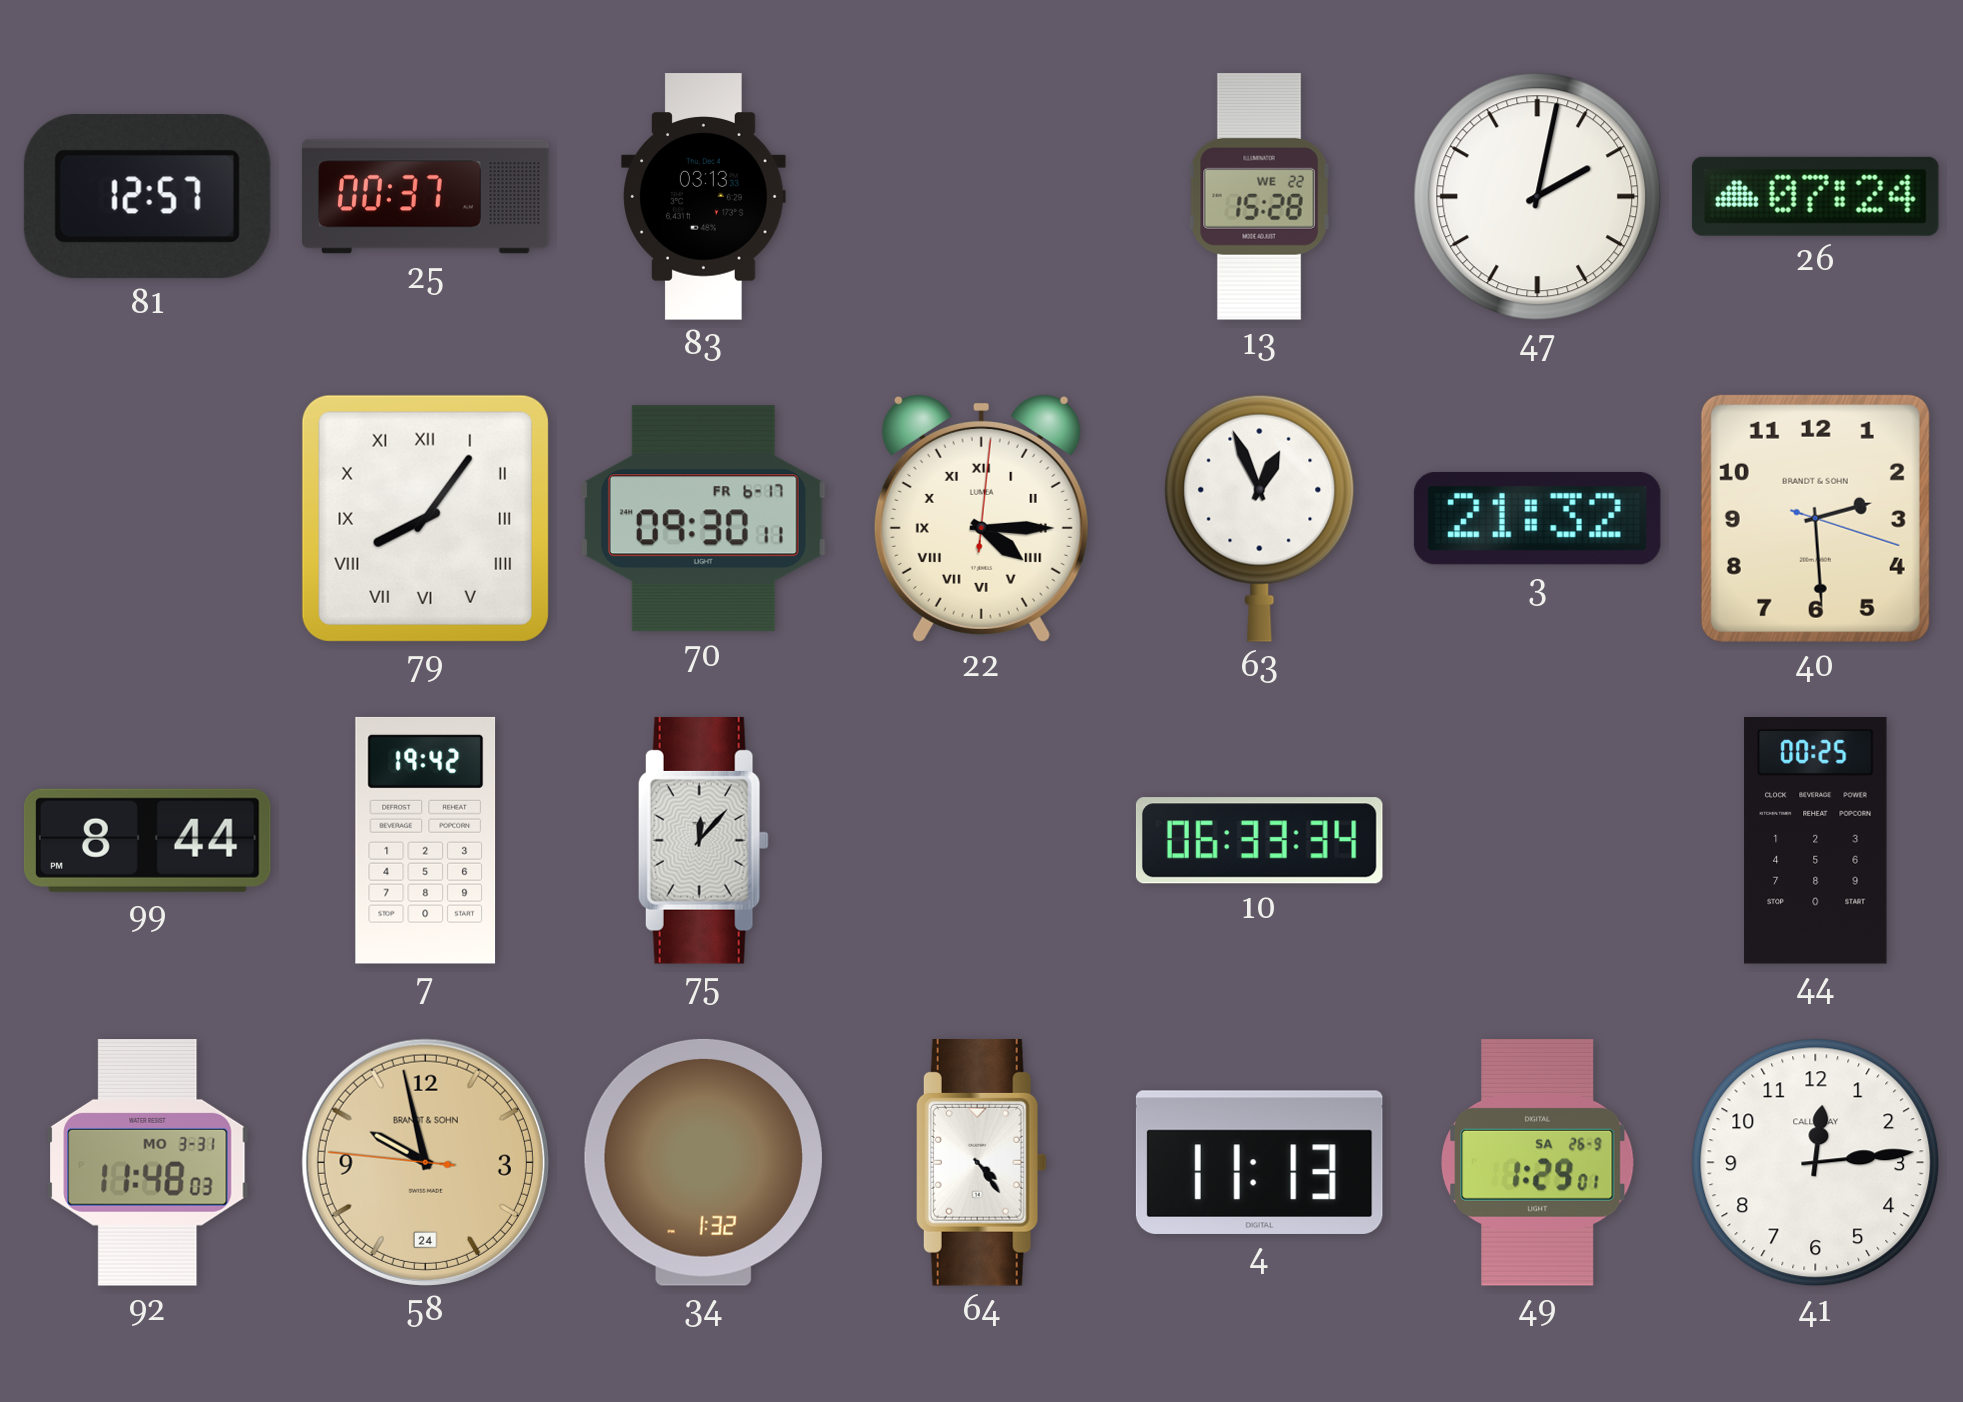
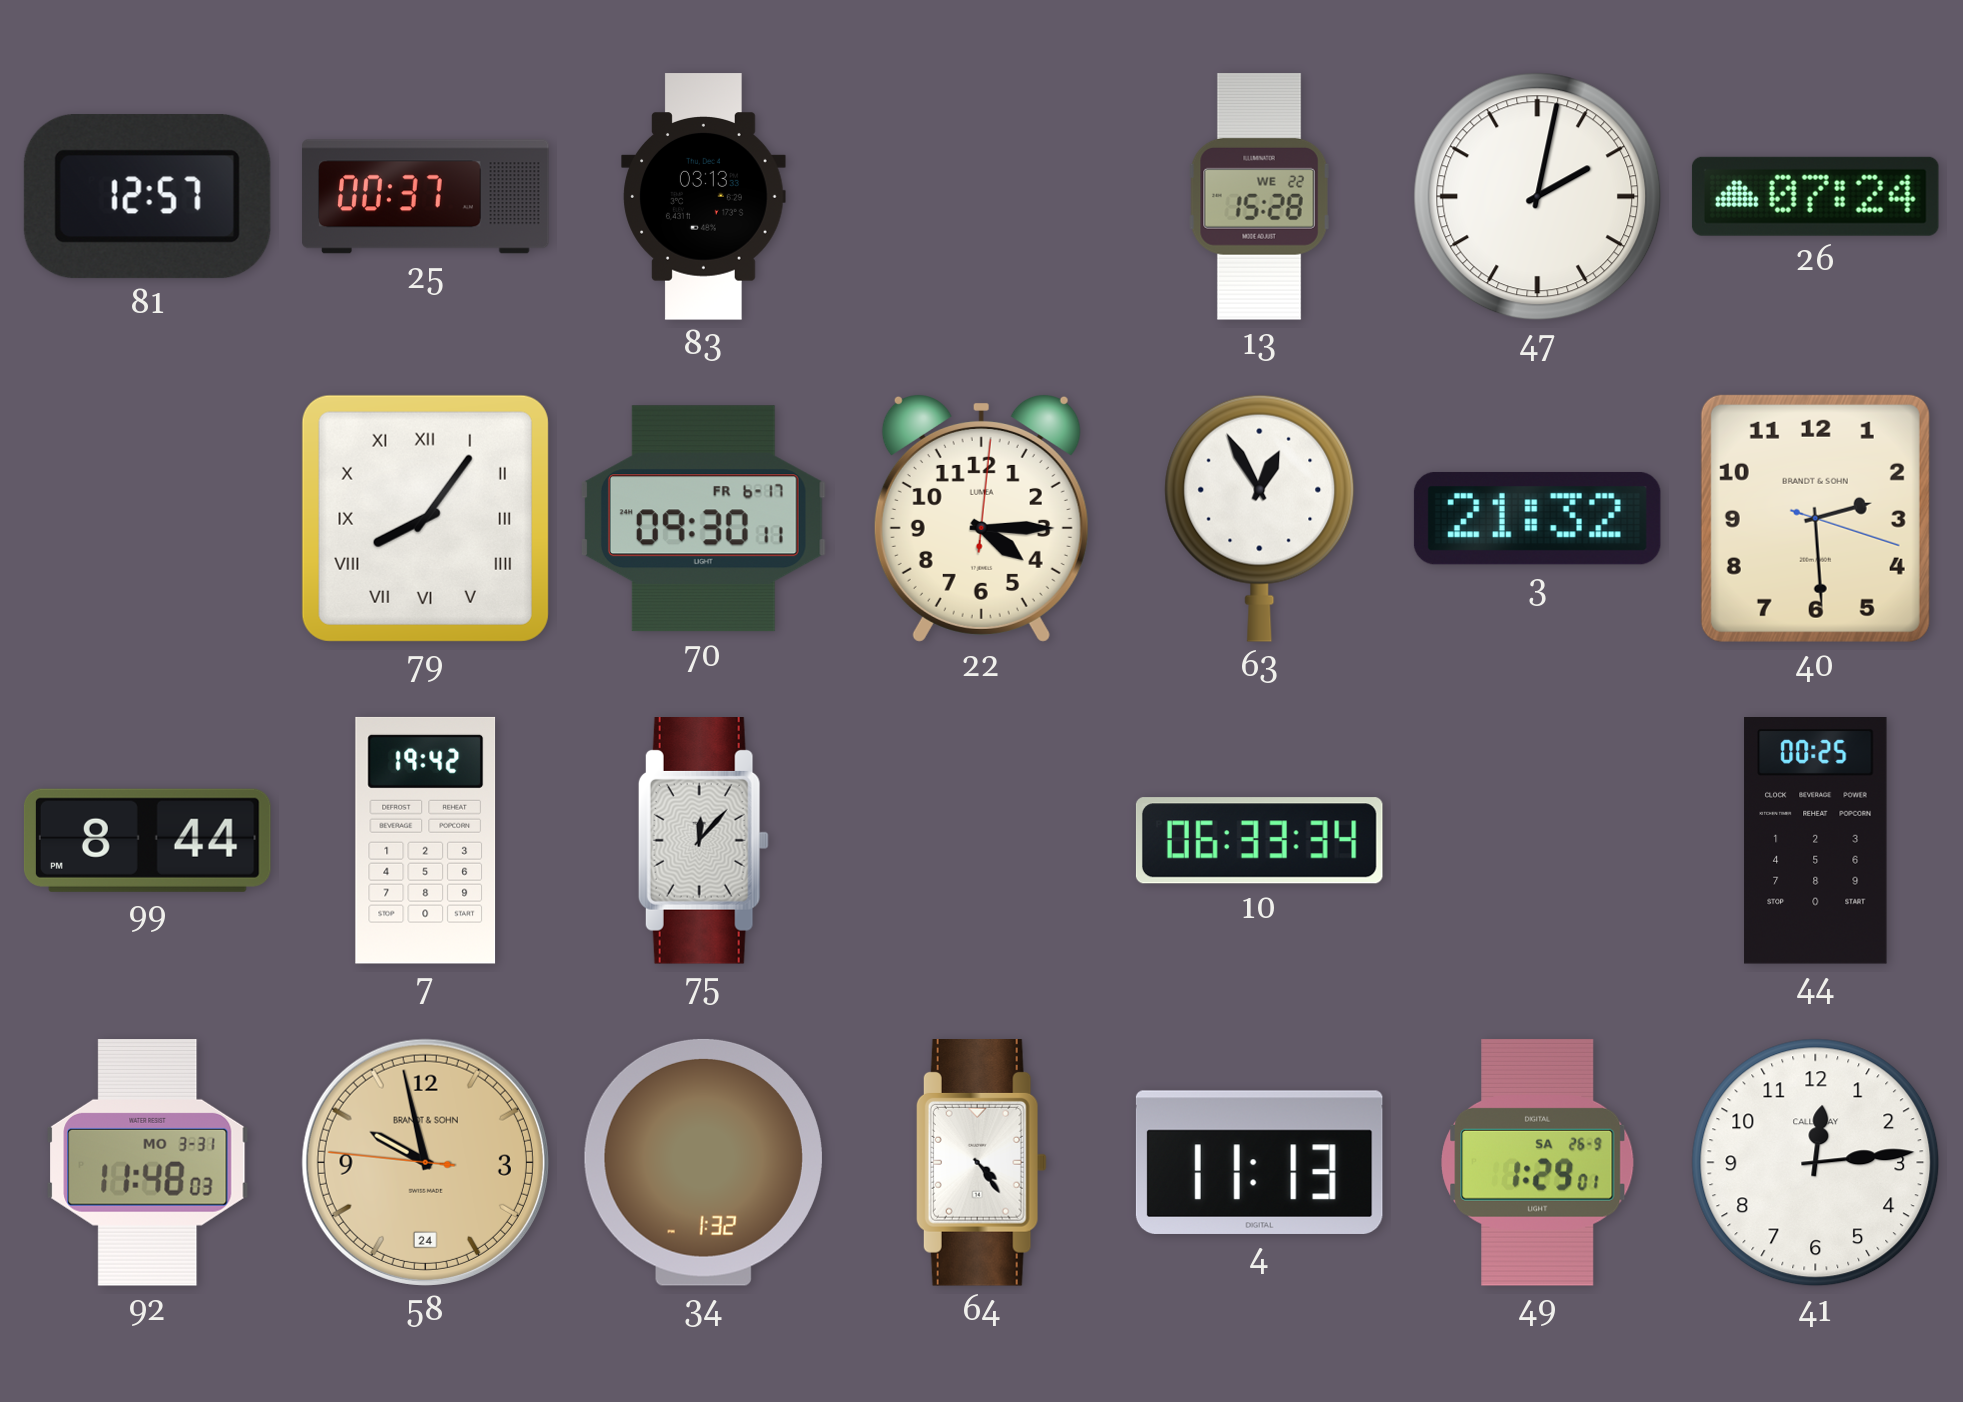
22 numerals: Roman -> Arabic (981, 518)
63: 12:56 -> 12:55 (1260, 518)
